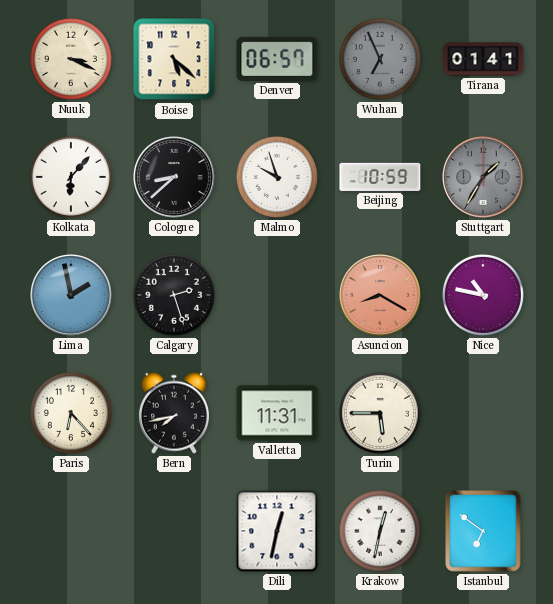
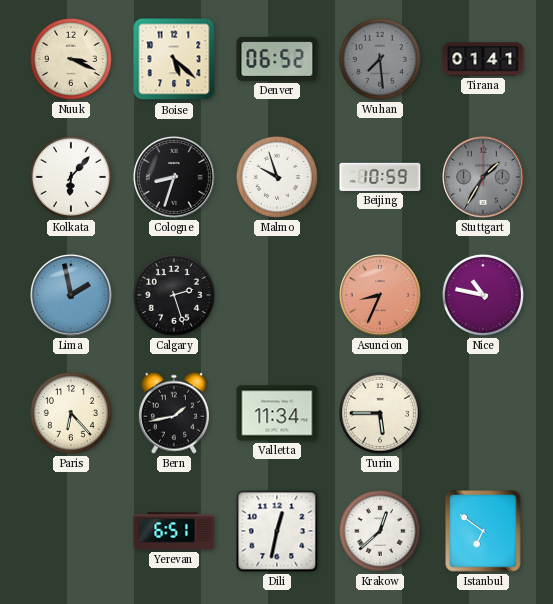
Denver: 06:57 -> 06:52 (277, 59)
Wuhan: 6:56 -> 7:29 (380, 59)
Cologne: 8:38 -> 8:33 (175, 178)
Asuncion: 8:20 -> 8:34 (381, 296)
Bern: 7:43 -> 1:43 (174, 413)
Valletta: 11:31 -> 11:34 (277, 413)
Yerevan: none -> 6:51 (174, 531)
Krakow: 12:32 -> 12:38 (380, 531)
